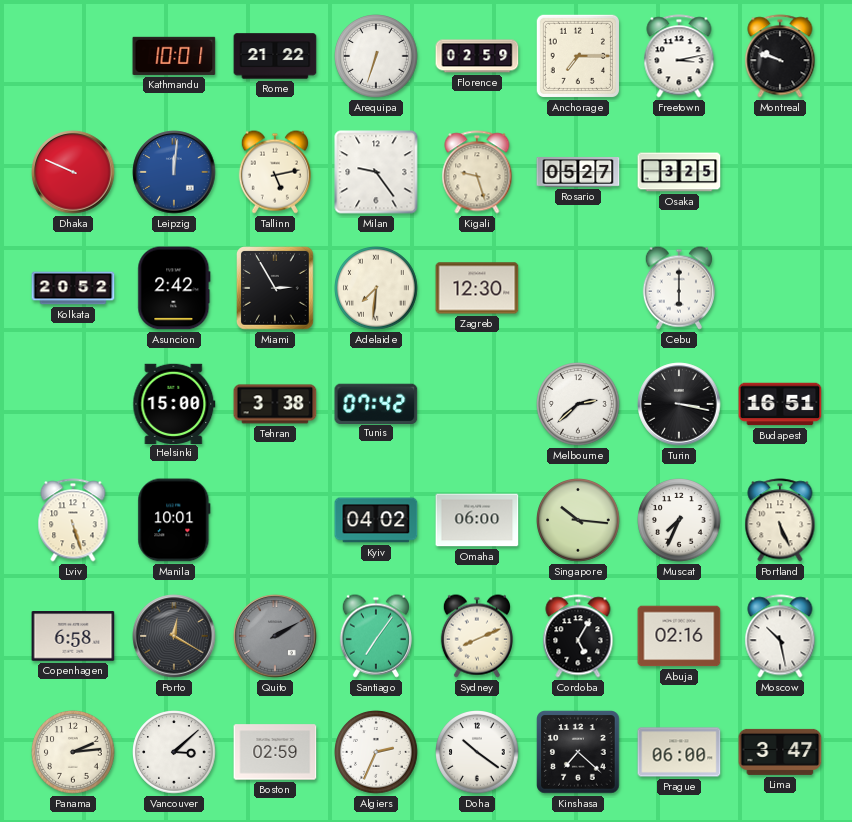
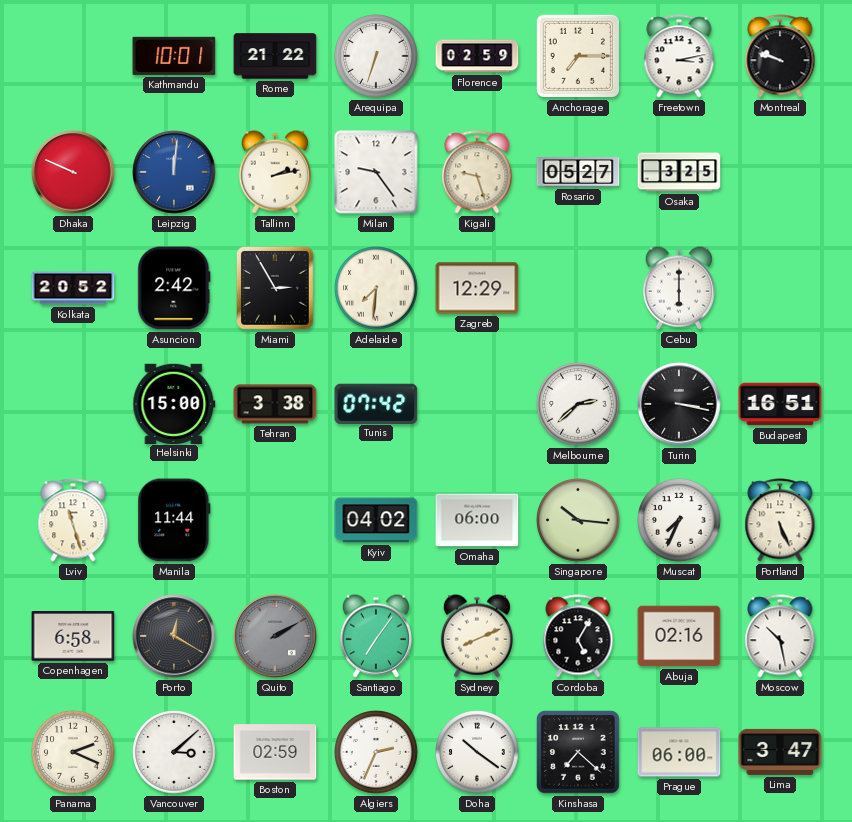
Tallinn: 5:13 -> 2:13 (275, 172)
Zagreb: 12:30 -> 12:29 (477, 288)
Lviv: 5:27 -> 11:27 (73, 520)
Manila: 10:01 -> 11:44 (174, 520)
Panama: 2:14 -> 2:19 (73, 752)
